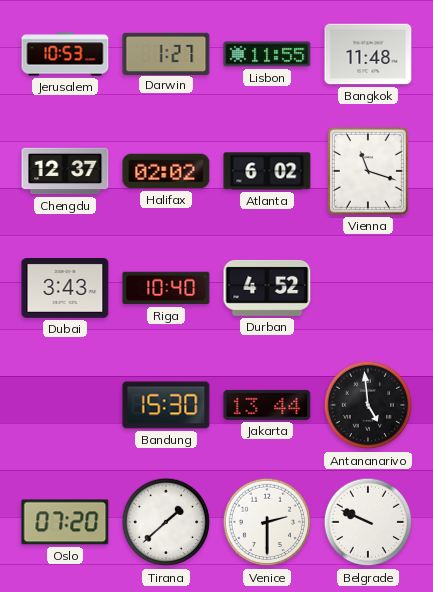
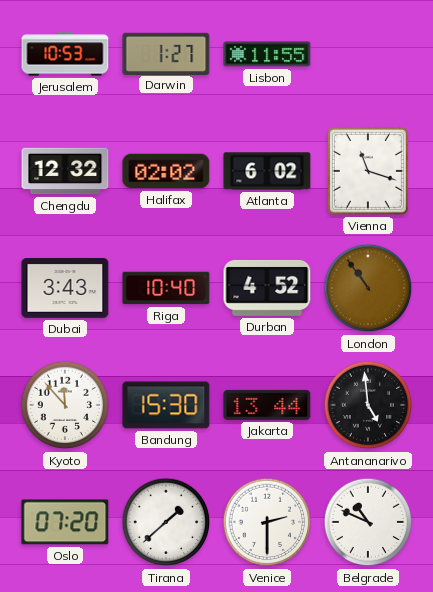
Bangkok: 11:48 -> none (368, 54)
Chengdu: 12:37 -> 12:32 (65, 171)
London: none -> 10:54 (368, 288)
Kyoto: none -> 11:53 (65, 405)
Belgrade: 9:49 -> 10:49 (368, 522)
